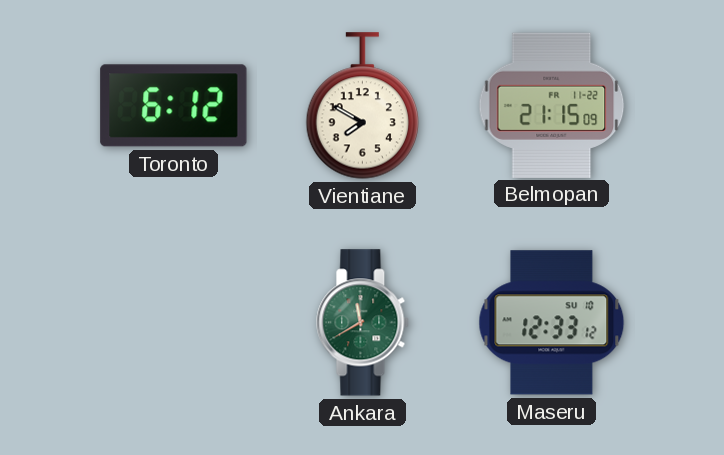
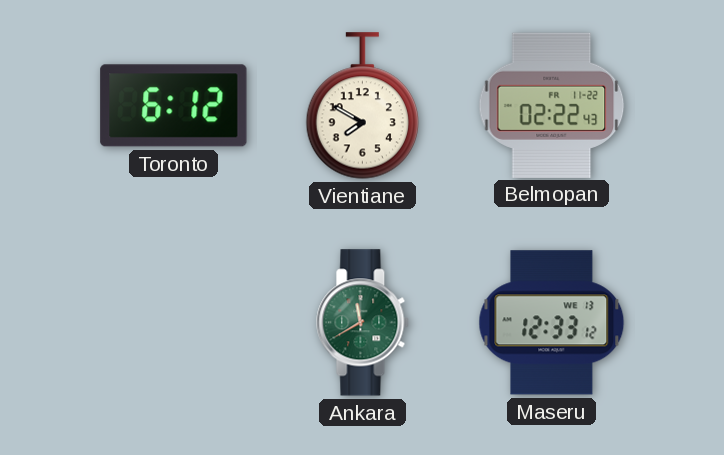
Belmopan: 21:15 -> 02:22 (552, 105)
Maseru date: SU 10 -> WE 13 (552, 323)
